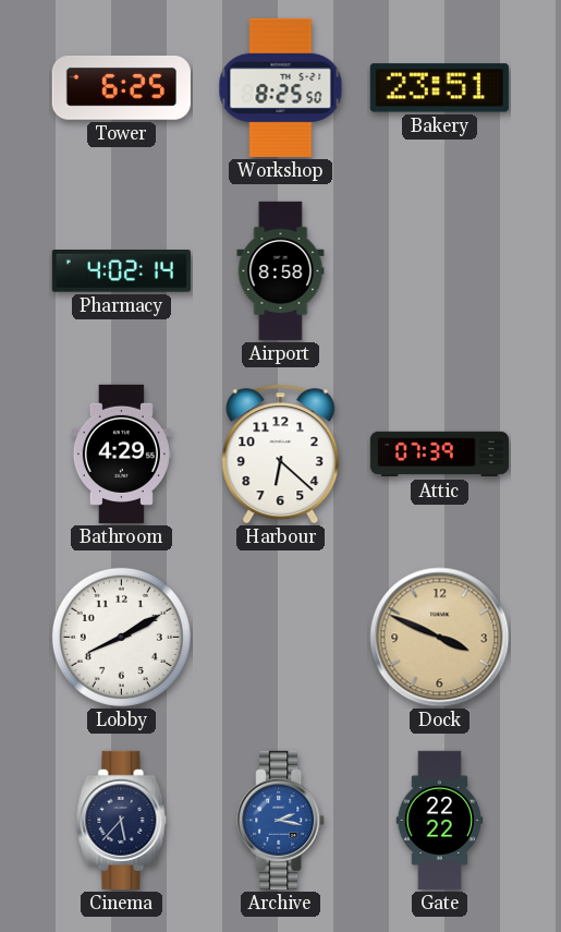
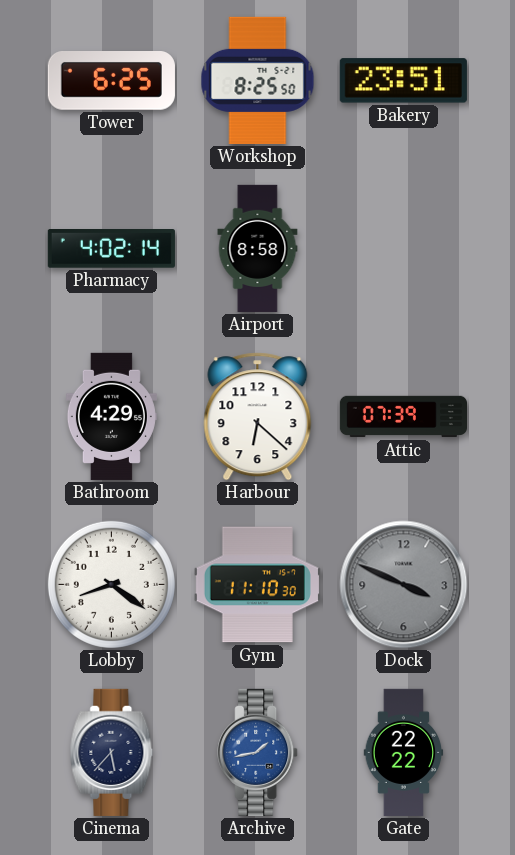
Lobby: 8:10 -> 8:21 (111, 584)
Gym: none -> 11:10 (257, 585)
Dock dial: champagne -> grey (404, 585)
Archive: 2:17 -> 1:43 (258, 752)
